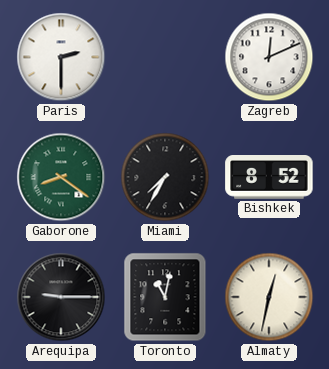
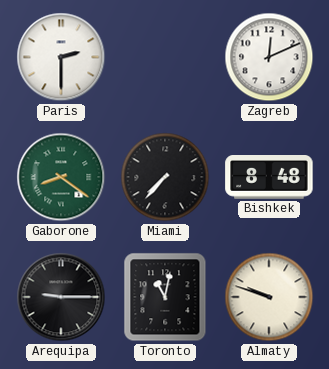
Miami: 7:35 -> 7:37 (165, 177)
Bishkek: 8:52 -> 8:48 (269, 177)
Almaty: 12:32 -> 9:48 (269, 297)
